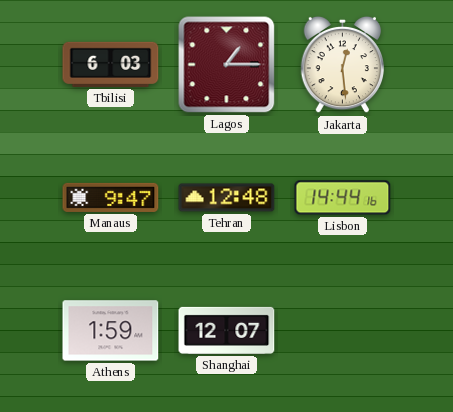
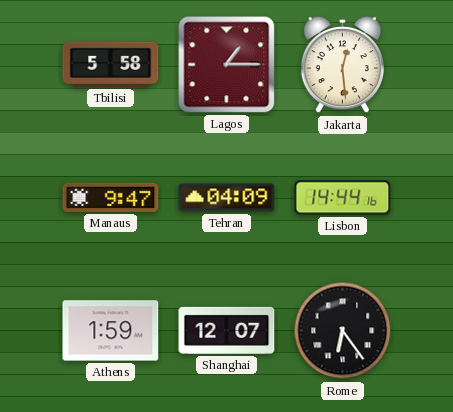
Tbilisi: 6:03 -> 5:58 (111, 64)
Tehran: 12:48 -> 04:09 (227, 198)
Rome: none -> 6:24 (343, 331)
